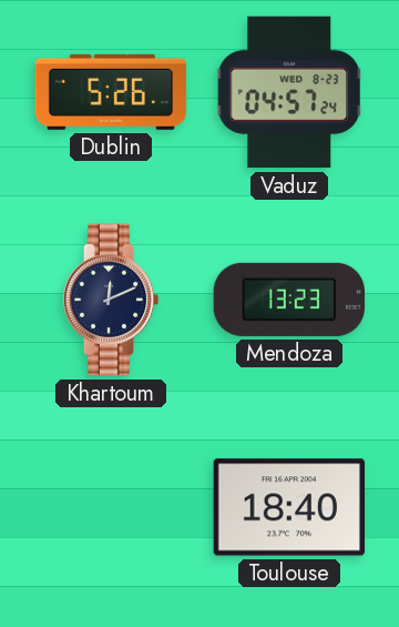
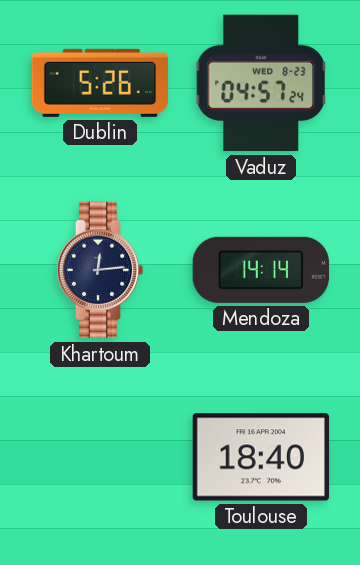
Khartoum: 12:11 -> 12:14 (100, 270)
Mendoza: 13:23 -> 14:14 (261, 270)
